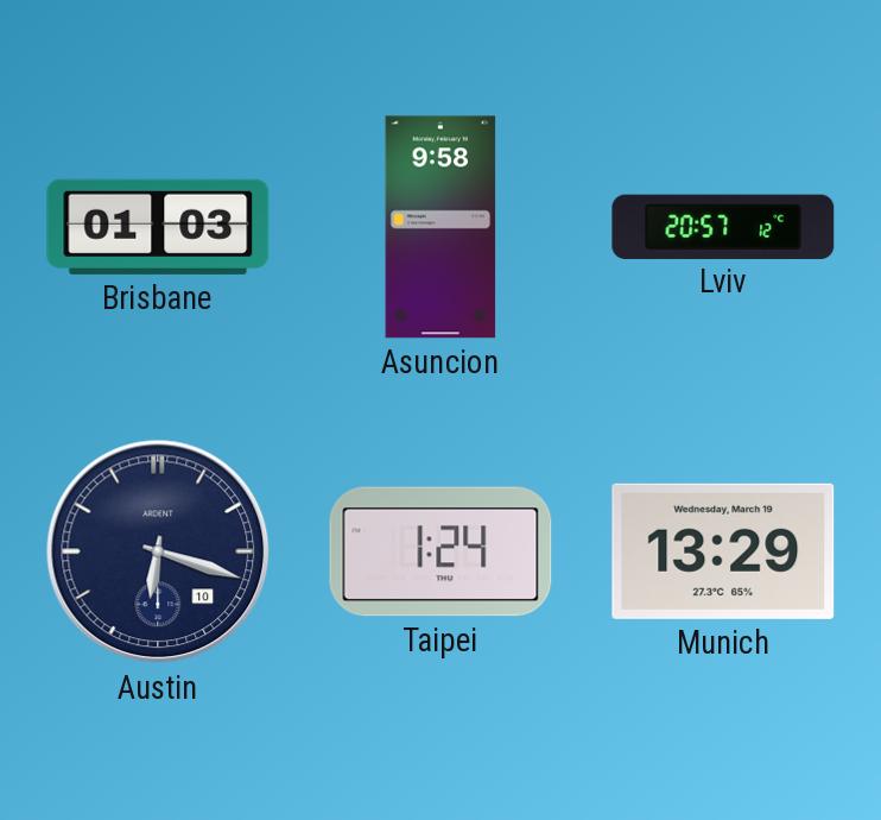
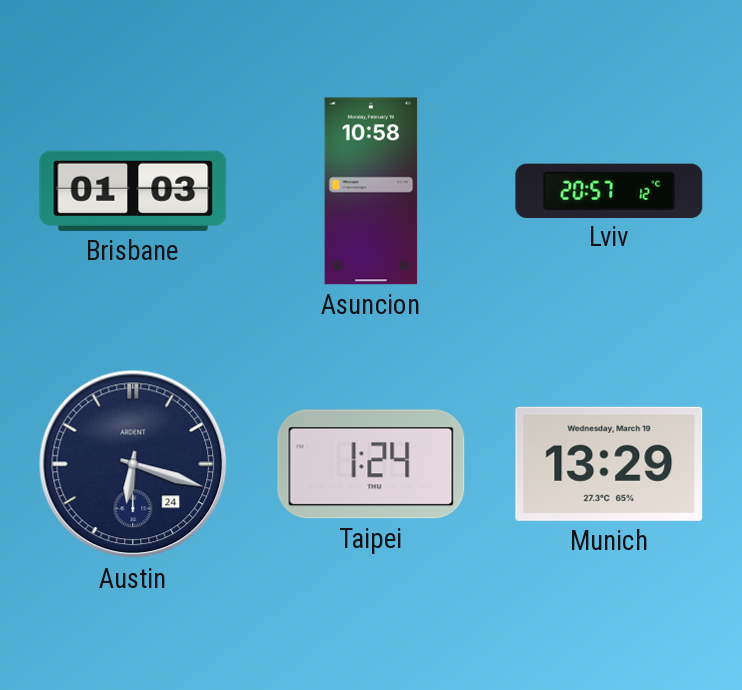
Asuncion: 9:58 -> 10:58 (371, 191)
Austin date: 10 -> 24 (133, 464)
